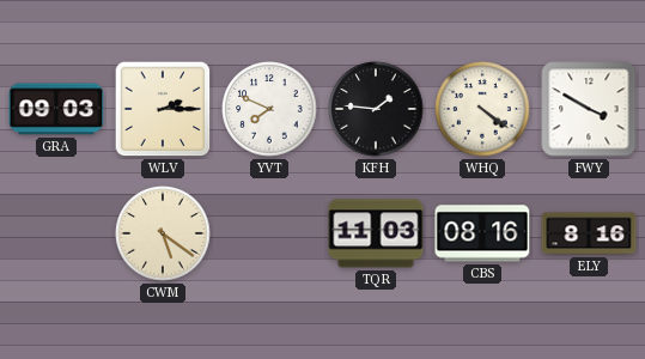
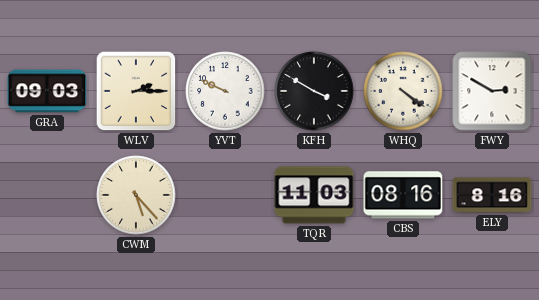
YVT: 7:49 -> 9:49 (225, 91)
KFH: 1:46 -> 3:50 (314, 91)
FWY: 3:50 -> 2:50 (492, 91)
CWM: 5:21 -> 5:23 (136, 195)
